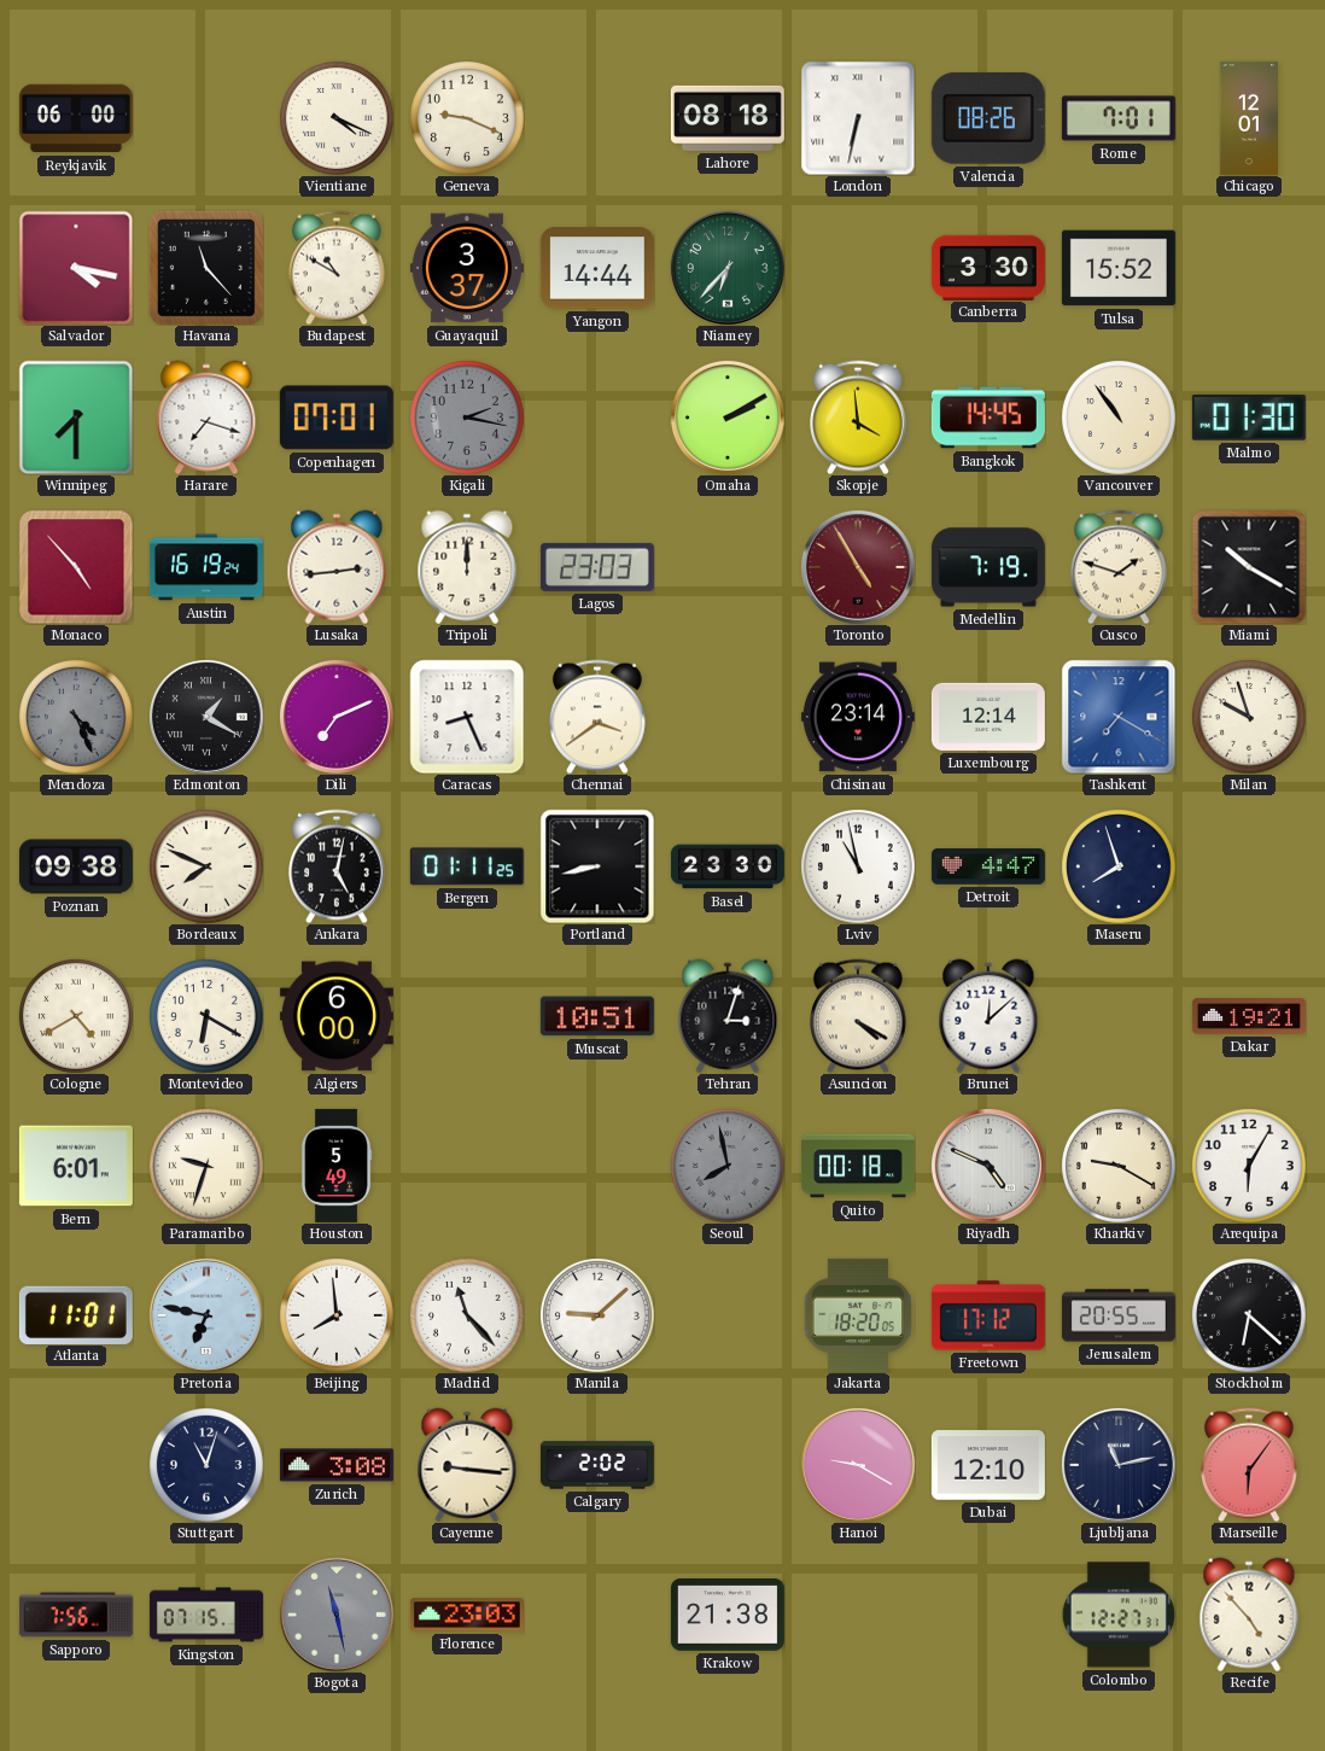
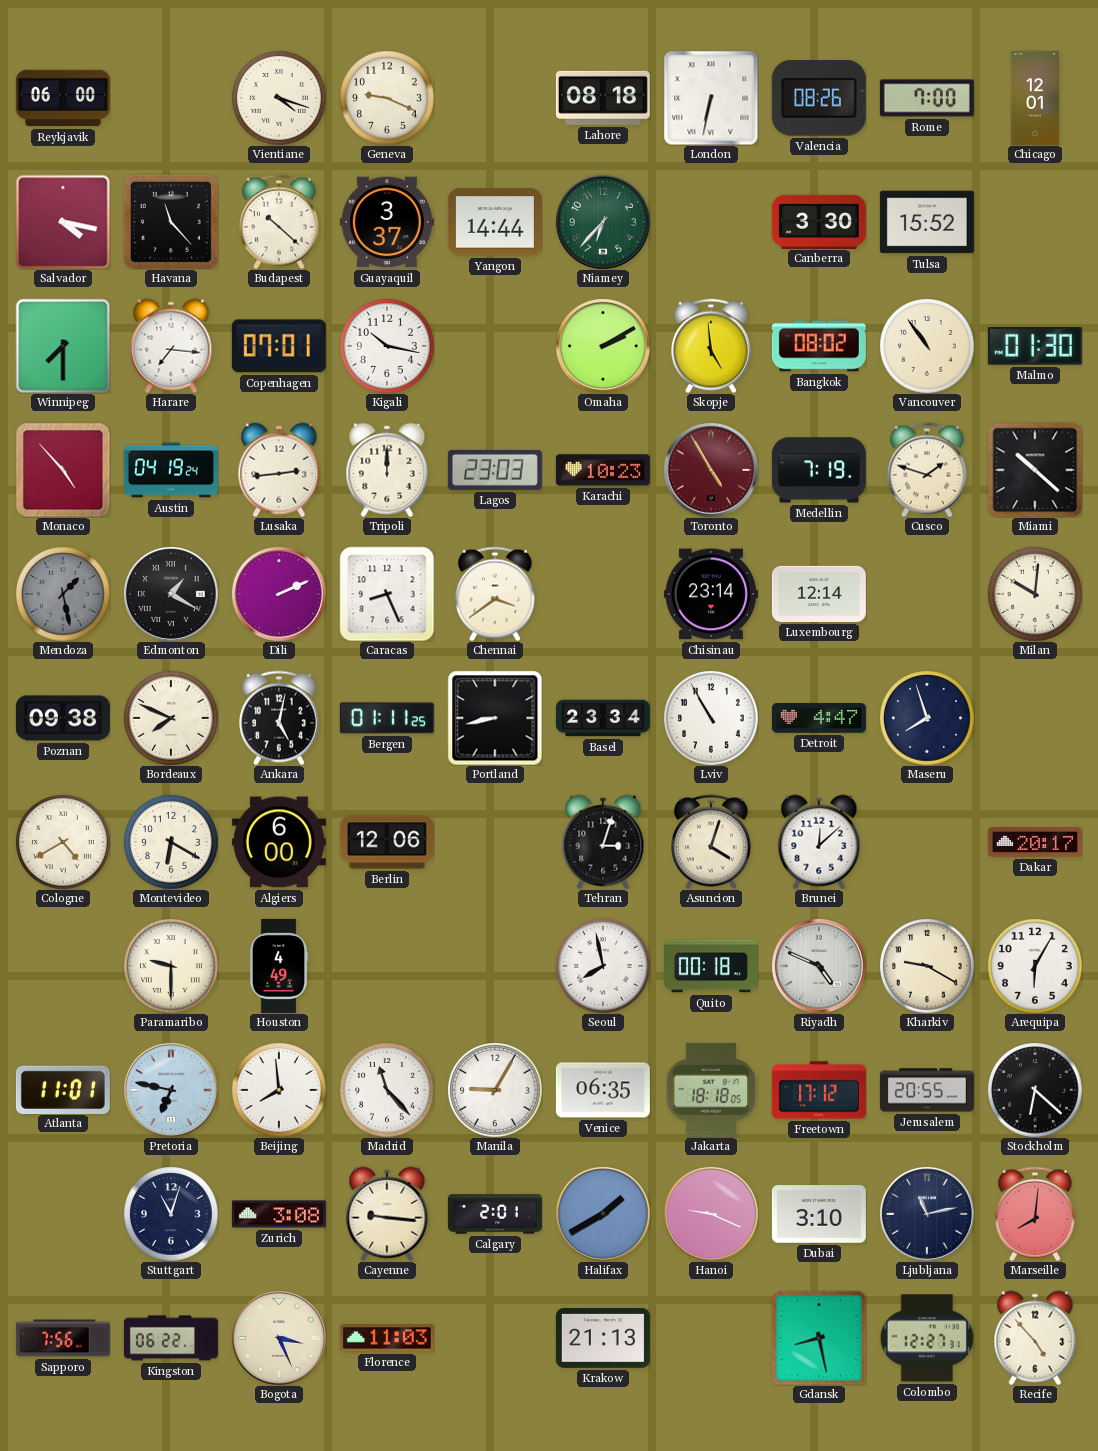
Vientiane: 4:19 -> 4:18 (279, 98)
Rome: 7:01 -> 7:00 (927, 98)
Budapest: 10:50 -> 10:22 (280, 222)
Harare: 7:18 -> 7:16 (171, 346)
Kigali: 2:17 -> 10:17 (387, 346)
Kigali dial: grey -> white (387, 346)
Skopje: 3:59 -> 4:59 (712, 346)
Bangkok: 14:45 -> 08:02 (819, 346)
Austin: 16:19 -> 04:19 (171, 470)
Karachi: none -> 10:23 (603, 470)
Miami: 10:20 -> 10:22 (1035, 470)
Mendoza: 4:26 -> 1:28 (63, 594)
Dili: 7:11 -> 2:11 (279, 594)
Tashkent: 7:20 -> none (1119, 717)
Milan: 9:57 -> 10:01 (1035, 594)
Basel: 23:30 -> 23:34 (603, 718)
Lviv: 10:58 -> 10:55 (711, 718)
Berlin: none -> 12:06 (387, 842)
Muscat: 10:51 -> none (597, 1016)
Asuncion: 4:20 -> 4:03 (712, 842)
Dakar: 19:21 -> 20:17 (1035, 842)
Bern: 6:01 -> none (76, 1166)
Paramaribo: 9:33 -> 9:30 (171, 966)
Houston: 5:49 -> 4:49 (279, 966)
Seoul dial: grey -> white (603, 966)
Manila: 9:08 -> 9:05 (495, 1090)
Venice: none -> 06:35 (603, 1090)
Jakarta: 18:20 -> 18:18 (710, 1090)
Calgary: 2:02 -> 2:01 (495, 1214)
Halifax: none -> 1:40 (603, 1214)
Hanoi: 9:20 -> 9:19 (711, 1214)
Dubai: 12:10 -> 3:10 (819, 1214)
Marseille: 6:06 -> 8:01 (1036, 1214)
Kingston: 07:15 -> 06:22 (171, 1338)
Bogota: 11:28 -> 3:26 (279, 1338)
Bogota dial: grey -> cream (279, 1338)
Florence: 23:03 -> 11:03 (387, 1338)
Krakow: 21:38 -> 21:13 (603, 1339)
Gdansk: none -> 8:28 (819, 1338)
